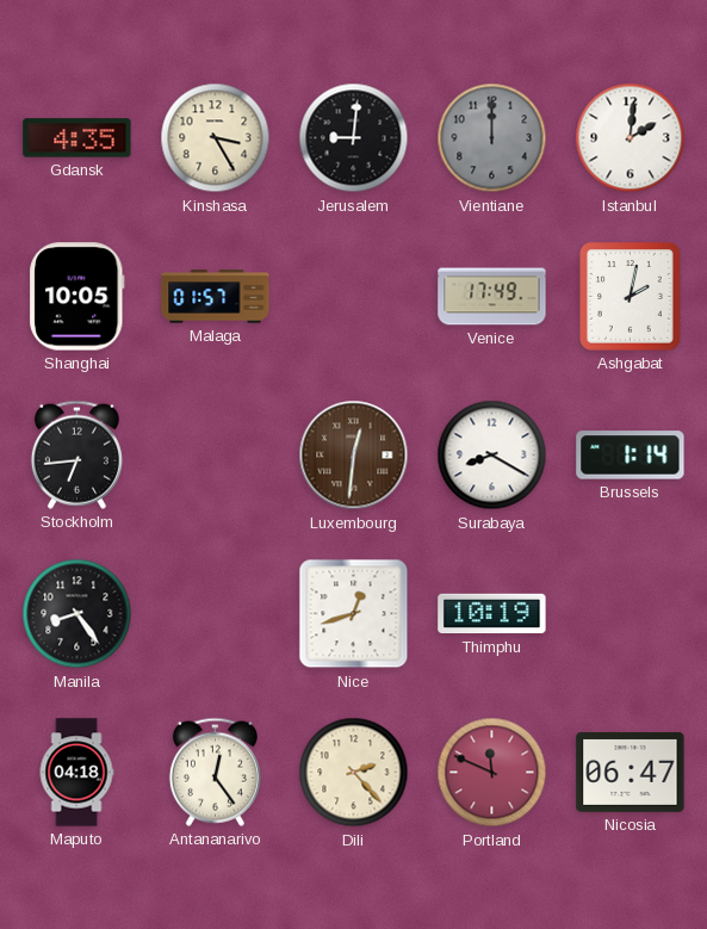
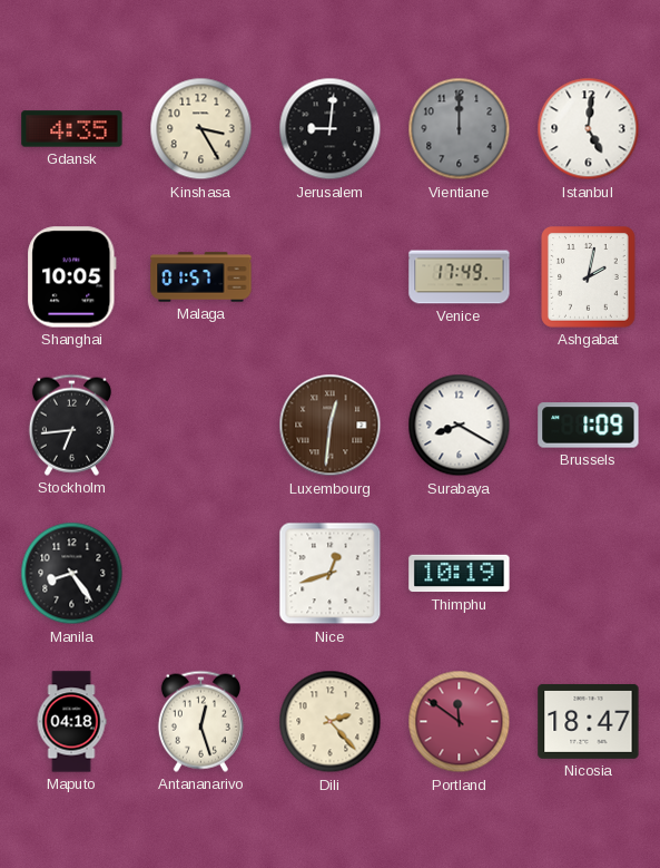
Istanbul: 2:01 -> 5:01 (589, 129)
Brussels: 1:14 -> 1:09 (589, 426)
Antananarivo: 12:24 -> 12:27 (200, 721)
Portland: 11:49 -> 11:51 (460, 722)
Nicosia: 06:47 -> 18:47 (589, 721)
